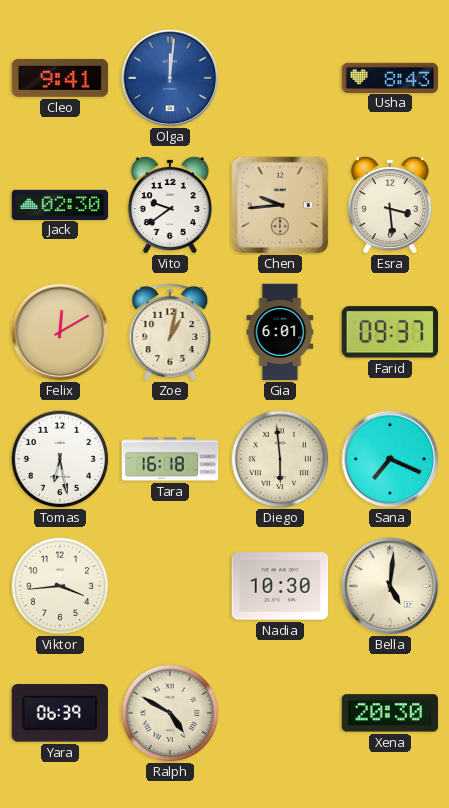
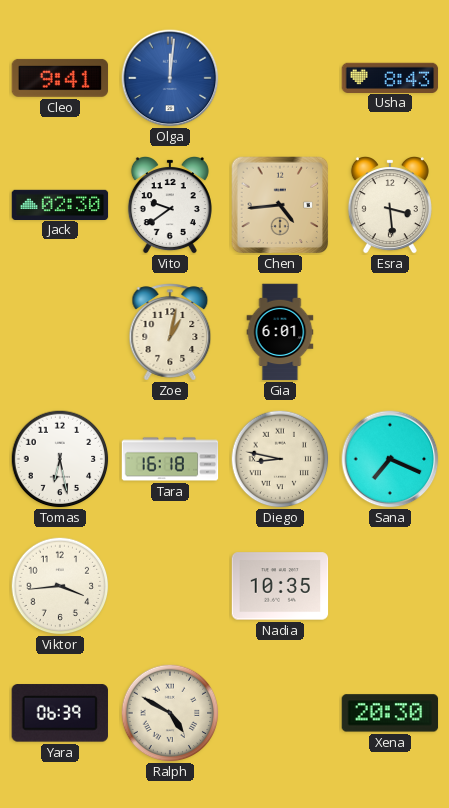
Chen: 9:44 -> 4:44 (280, 205)
Felix: 12:10 -> none (60, 332)
Farid: 09:37 -> none (389, 332)
Diego: 5:59 -> 8:47 (280, 459)
Nadia: 10:30 -> 10:35 (280, 586)
Bella: 5:01 -> none (390, 586)
